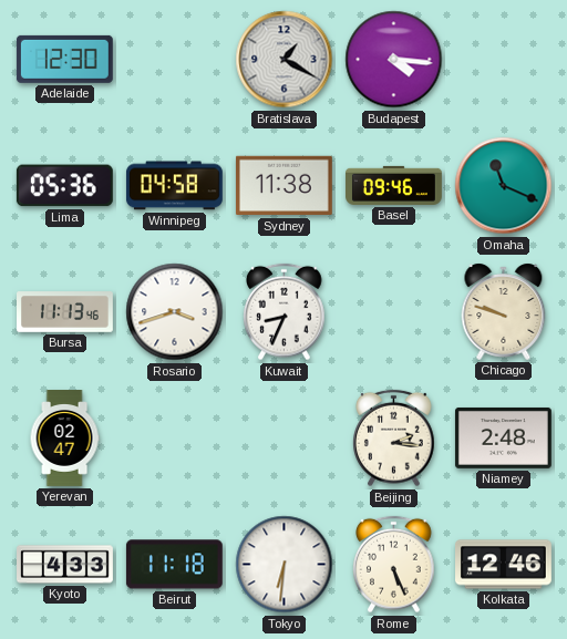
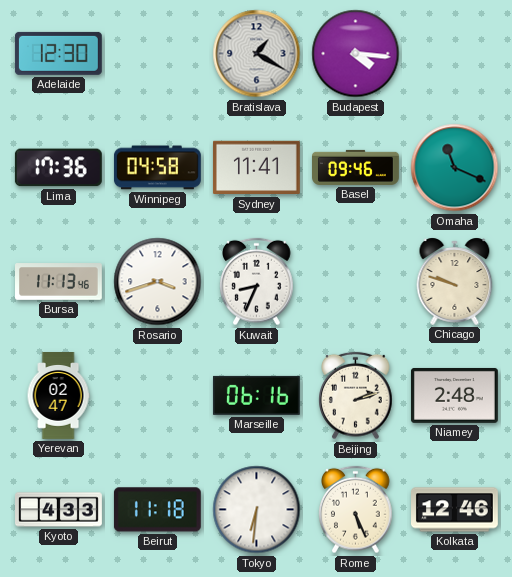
Lima: 05:36 -> 17:36 (58, 168)
Sydney: 11:38 -> 11:41 (256, 168)
Marseille: none -> 06:16 (256, 395)
Beijing: 2:16 -> 2:12 (356, 396)
